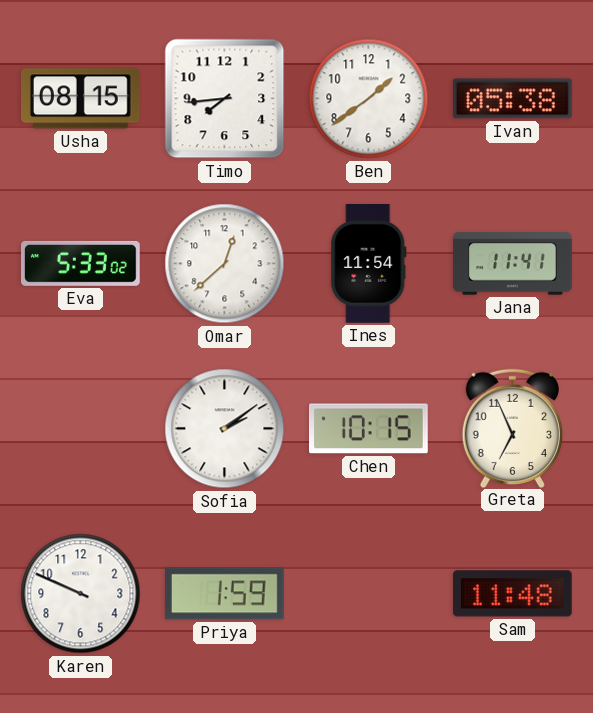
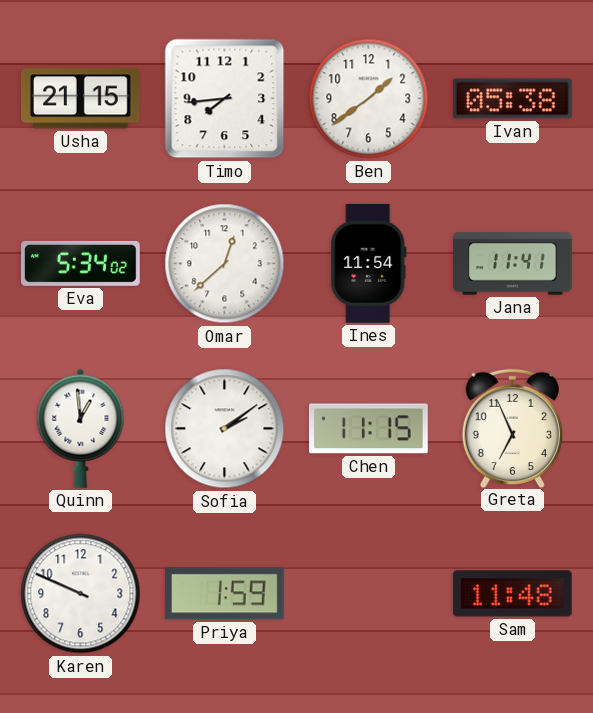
Usha: 08:15 -> 21:15 (81, 99)
Eva: 5:33 -> 5:34 (81, 263)
Quinn: none -> 12:59 (81, 428)
Chen: 10:15 -> 11:15 (369, 429)
